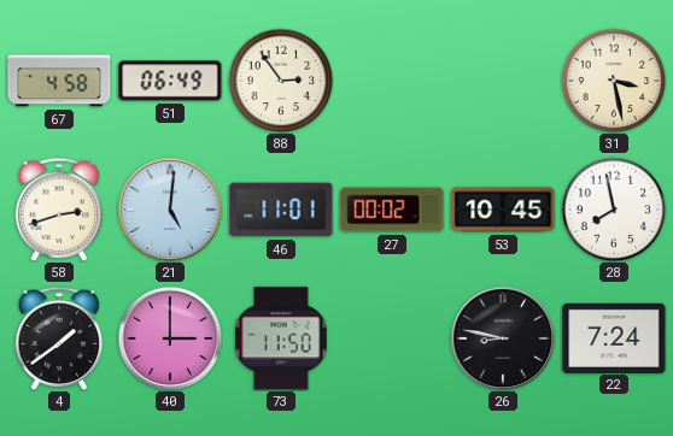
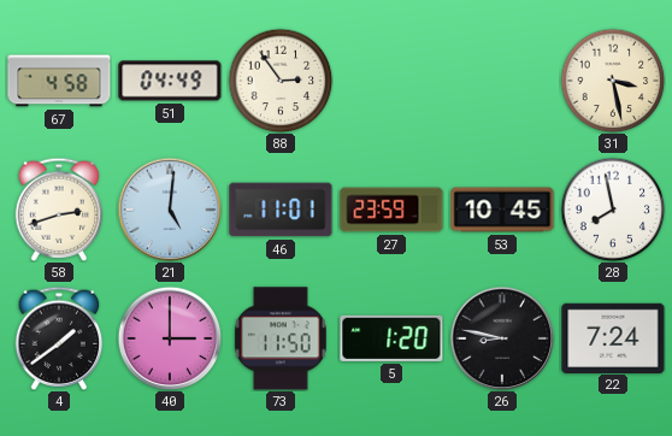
51: 06:49 -> 04:49 (170, 81)
27: 00:02 -> 23:59 (391, 210)
5: none -> 1:20 (391, 338)
